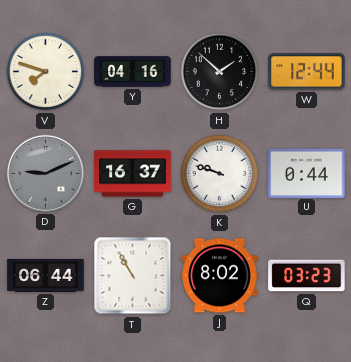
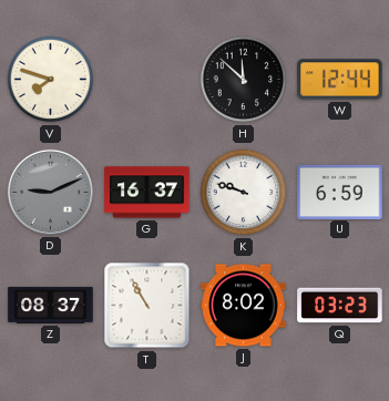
Y: 04:16 -> none (133, 72)
H: 1:52 -> 11:52 (244, 80)
U: 0:44 -> 6:59 (340, 192)
Z: 06:44 -> 08:37 (51, 305)
